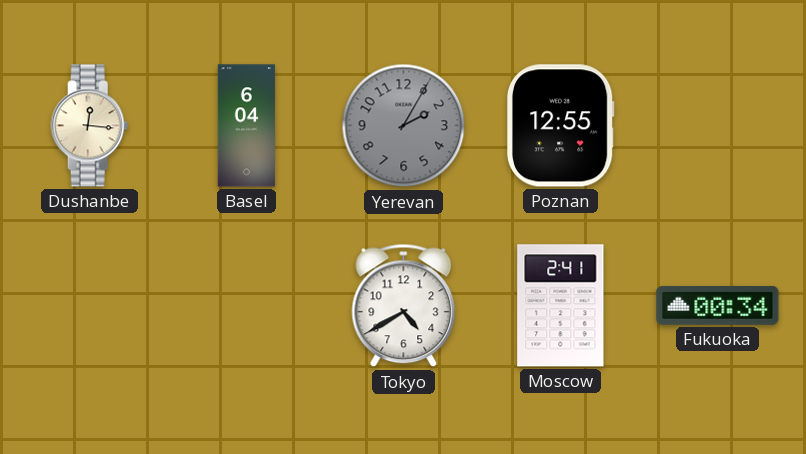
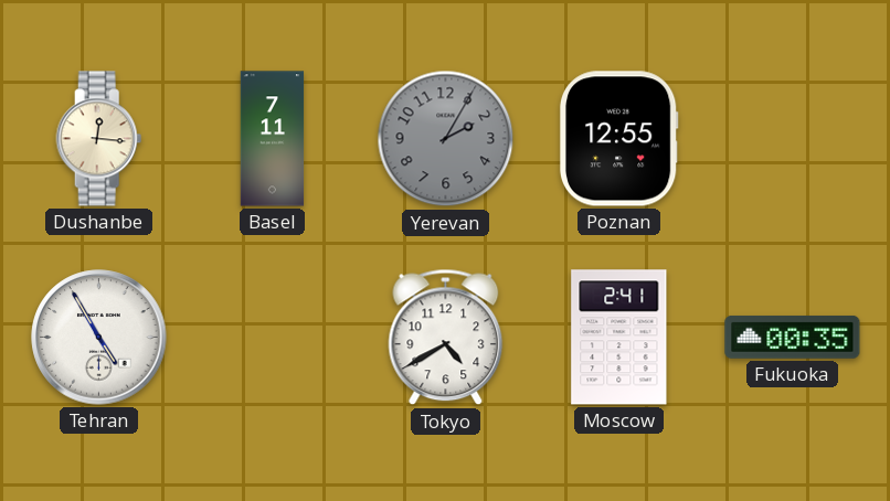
Basel: 6:04 -> 7:11 (273, 139)
Tehran: none -> 4:55 (99, 338)
Fukuoka: 00:34 -> 00:35 (793, 338)
